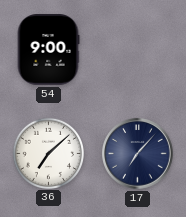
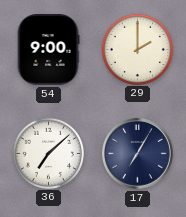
29: none -> 2:00 (137, 49)
17: 7:07 -> 7:05 (138, 154)
